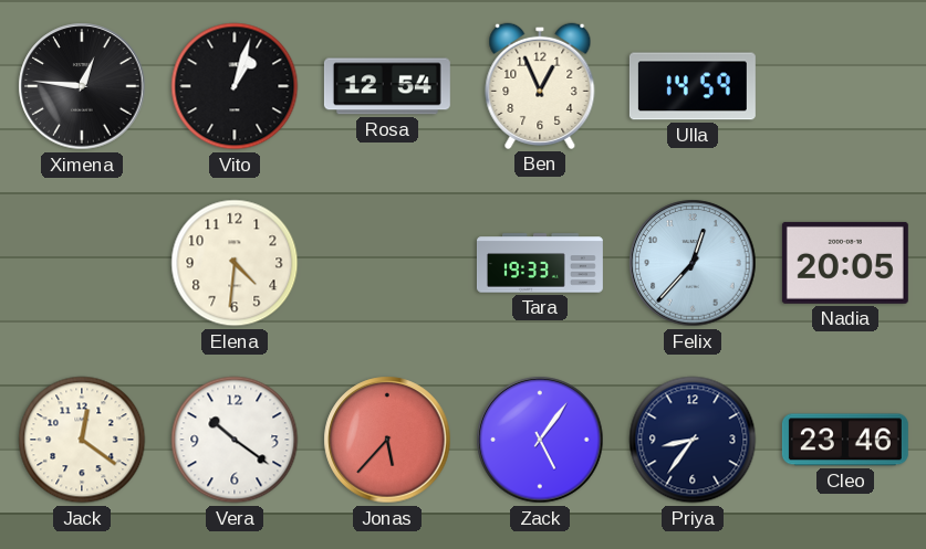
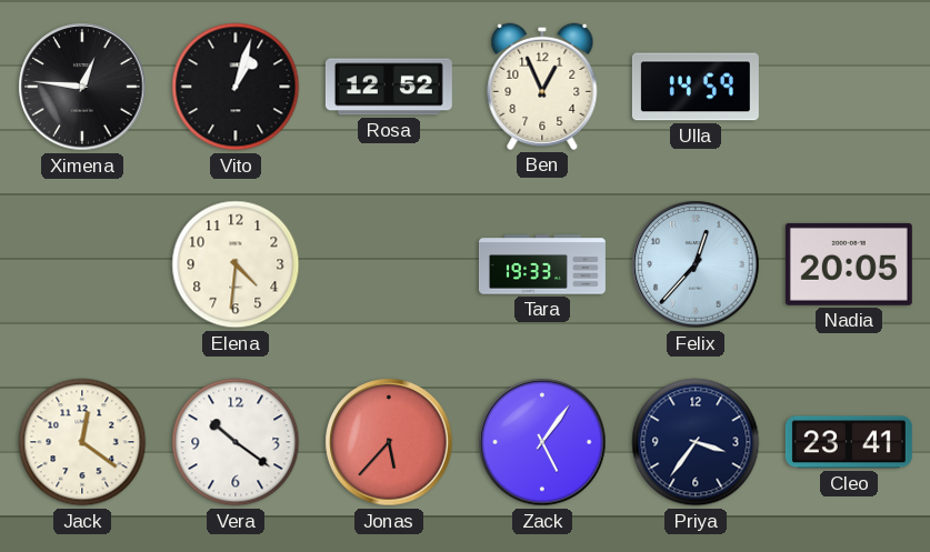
Rosa: 12:54 -> 12:52 (389, 87)
Priya: 8:36 -> 3:36 (696, 442)
Cleo: 23:46 -> 23:41 (849, 442)
